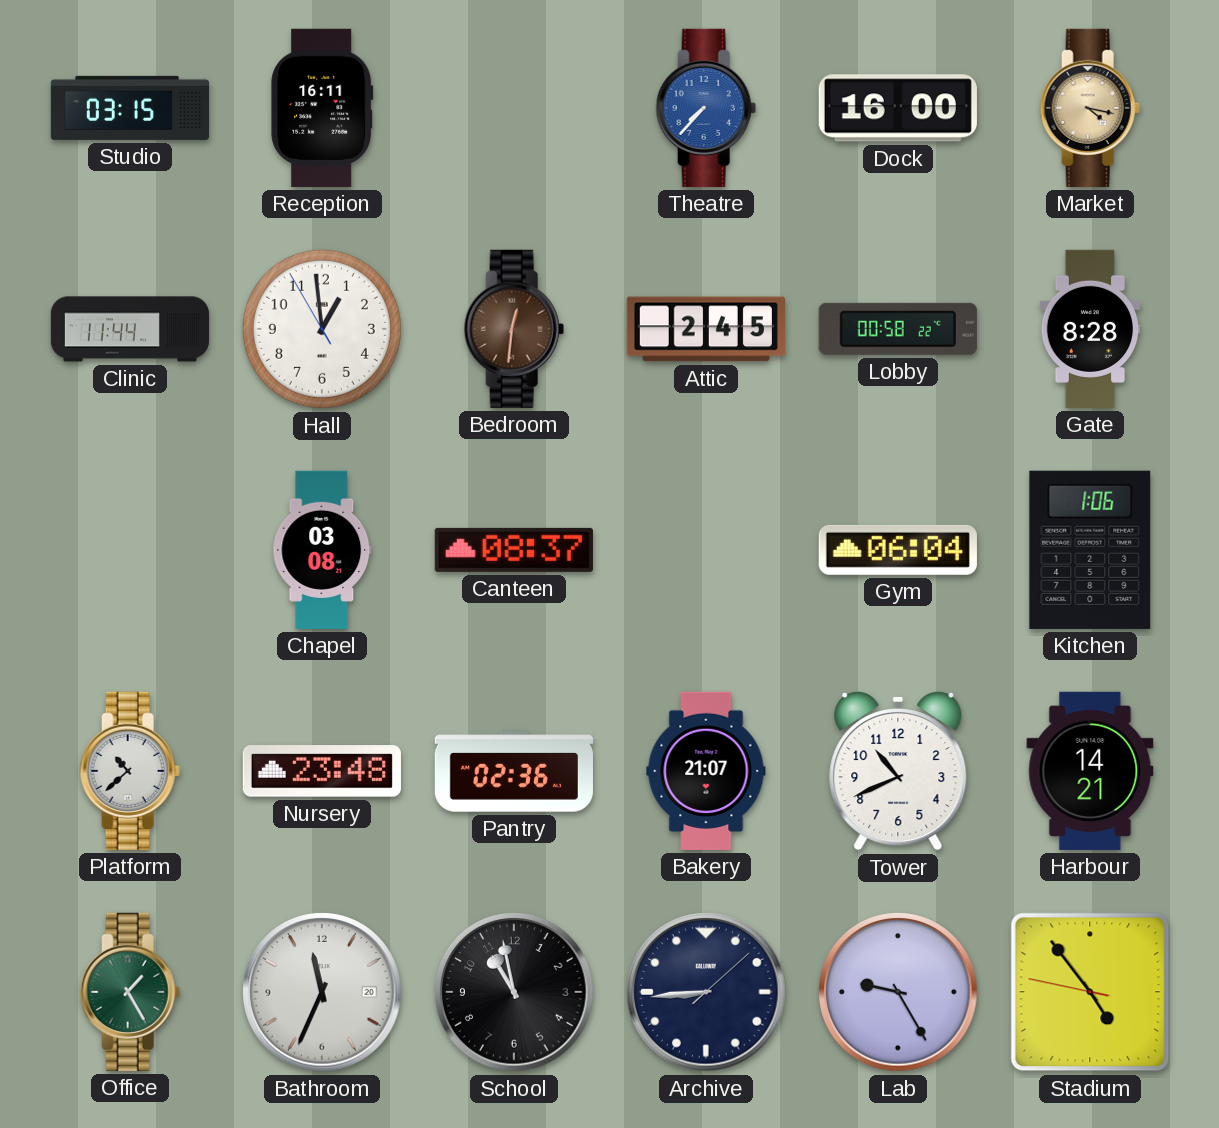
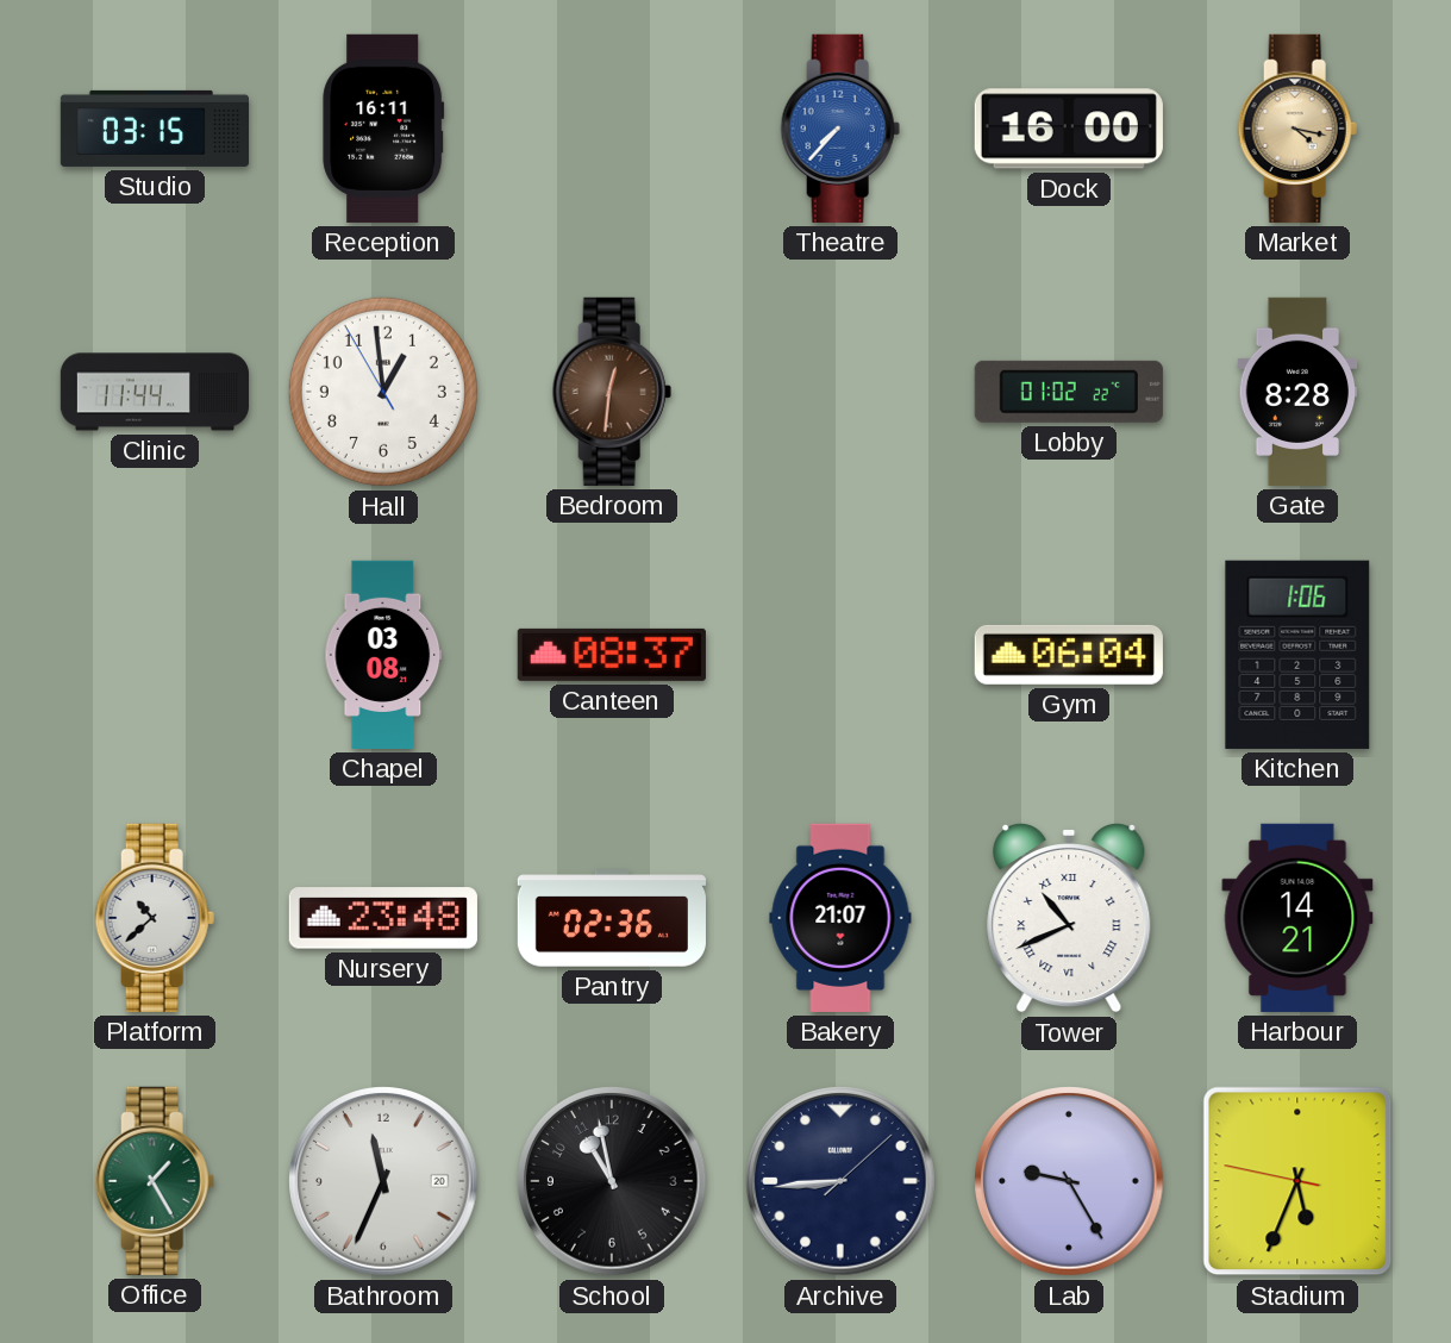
Attic: 2:45 -> none (706, 329)
Lobby: 00:58 -> 01:02 (1069, 392)
Tower numerals: Arabic -> Roman (1069, 918)
Stadium: 4:53 -> 5:33 (1297, 1181)
